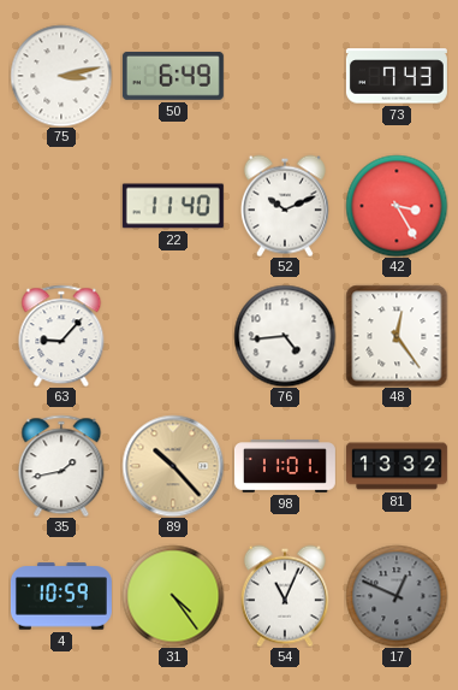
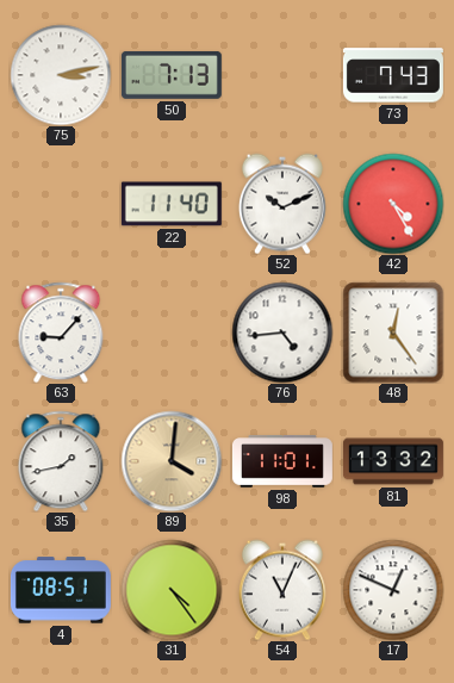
50: 6:49 -> 7:13 (172, 75)
42: 3:25 -> 4:25 (393, 204)
89: 10:23 -> 4:01 (172, 461)
4: 10:59 -> 08:51 (61, 590)
17 dial: grey -> white (393, 590)
